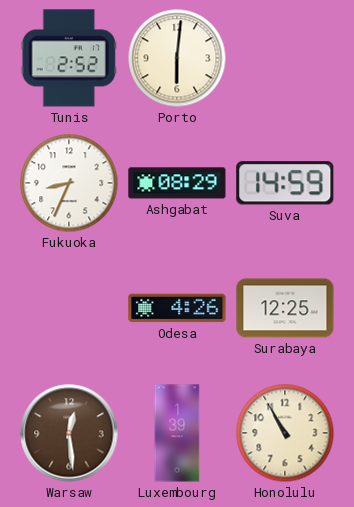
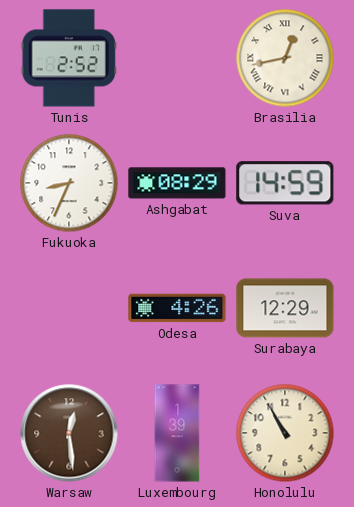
Porto: 6:01 -> none (177, 58)
Brasilia: none -> 12:43 (285, 58)
Surabaya: 12:25 -> 12:29 (285, 308)
